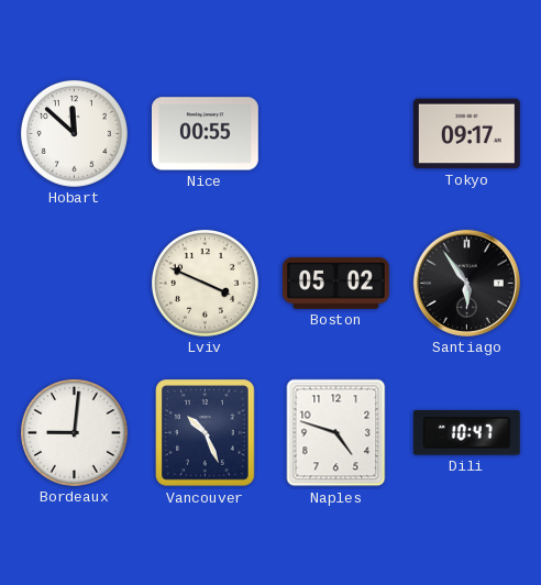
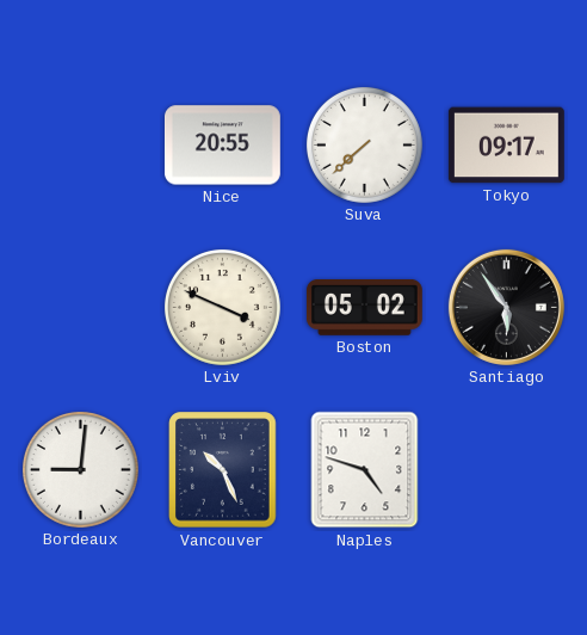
Hobart: 11:52 -> none (74, 133)
Nice: 00:55 -> 20:55 (222, 146)
Suva: none -> 7:38 (364, 144)
Dili: 10:47 -> none (466, 433)
